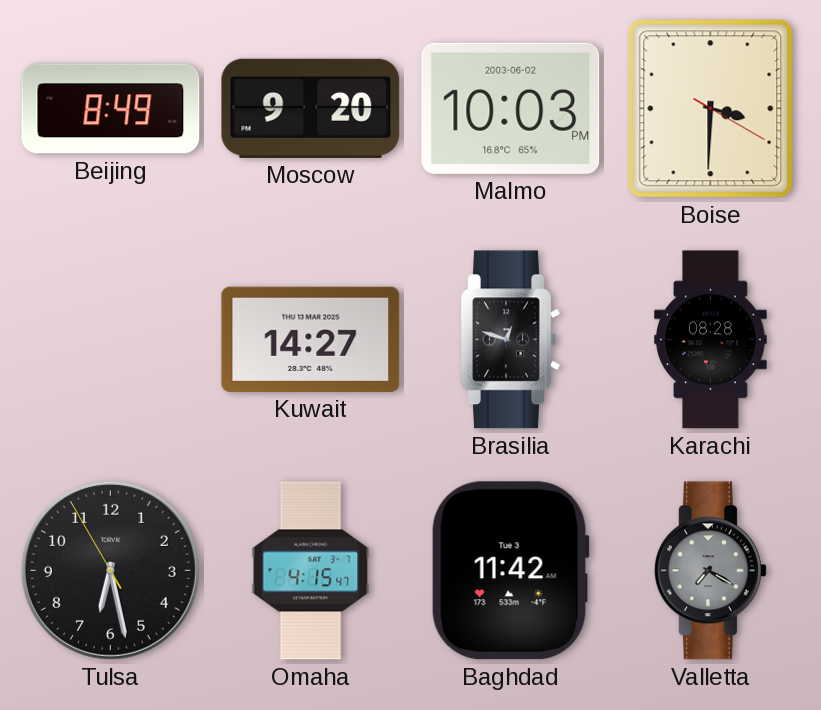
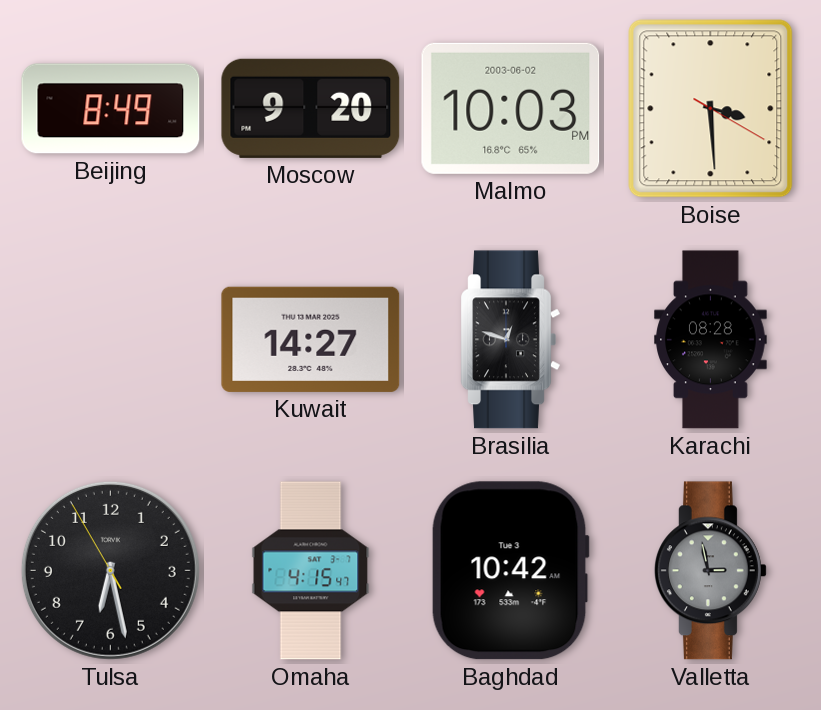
Boise: 3:30 -> 3:29 (711, 109)
Baghdad: 11:42 -> 10:42 (510, 571)
Valletta: 7:20 -> 2:58 (710, 571)
